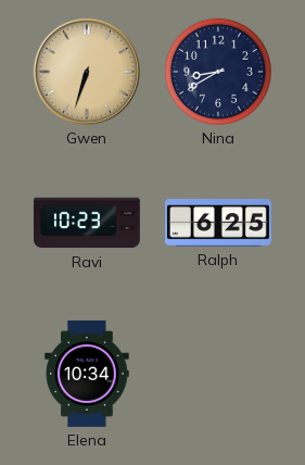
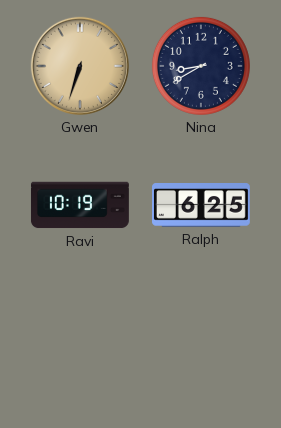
Ravi: 10:23 -> 10:19 (80, 205)
Elena: 10:34 -> none (87, 374)
